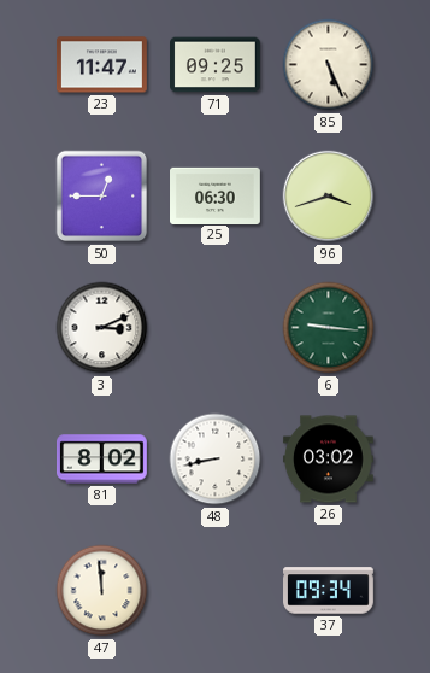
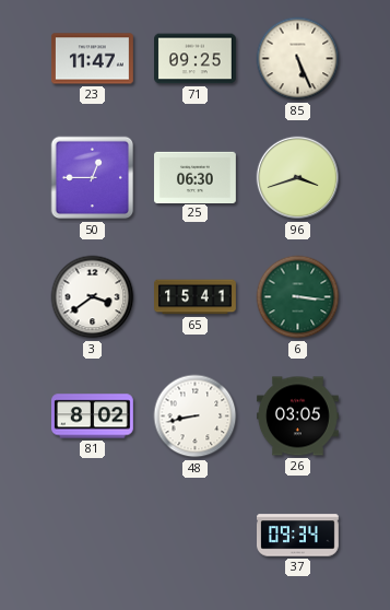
3: 3:11 -> 3:39 (93, 297)
65: none -> 15:41 (196, 297)
6: 9:16 -> 3:16 (298, 297)
26: 03:02 -> 03:05 (298, 417)
47: 11:59 -> none (102, 591)
